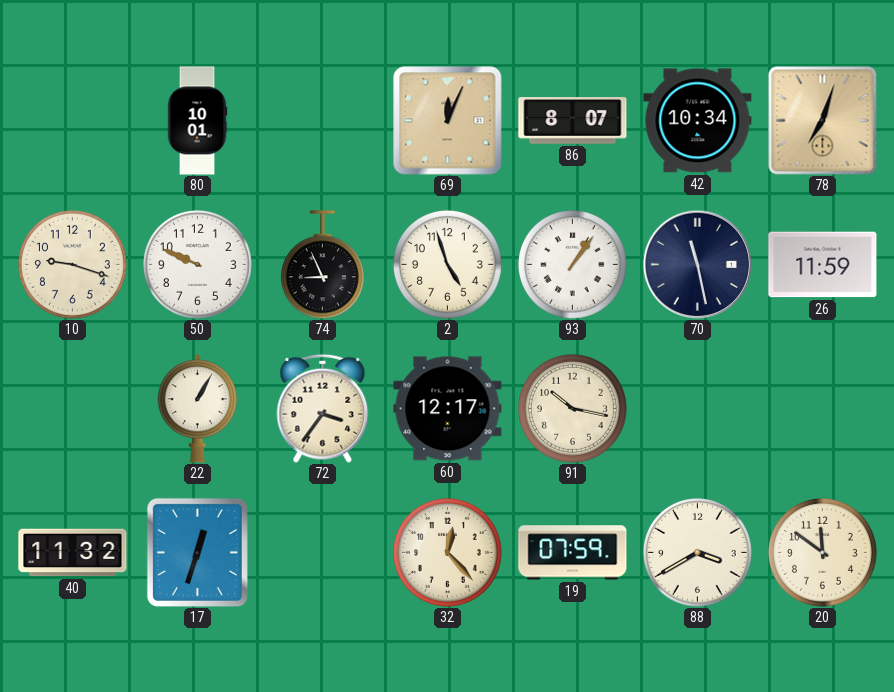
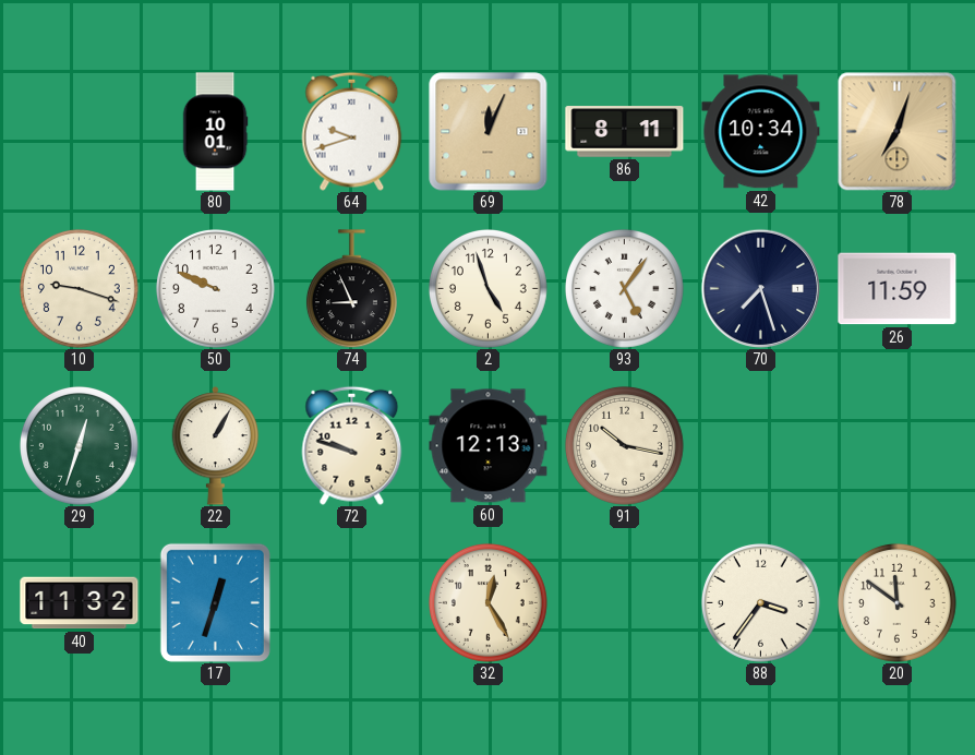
64: none -> 9:42 (352, 131)
86: 8:07 -> 8:11 (625, 132)
93: 1:06 -> 5:06 (624, 288)
70: 11:28 -> 7:27 (760, 288)
29: none -> 12:33 (79, 445)
72: 3:36 -> 9:48 (352, 445)
60: 12:17 -> 12:13 (489, 446)
32: 12:23 -> 12:25 (487, 602)
19: 07:59 -> none (573, 553)
88: 3:40 -> 3:36 (760, 602)
